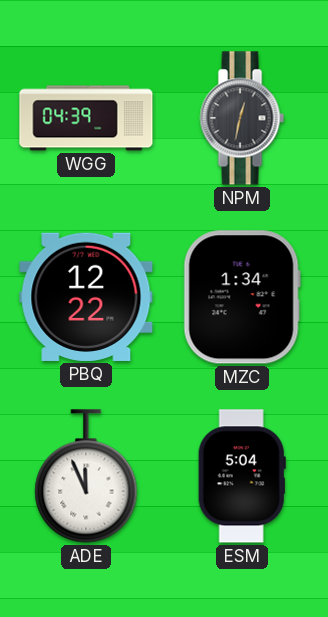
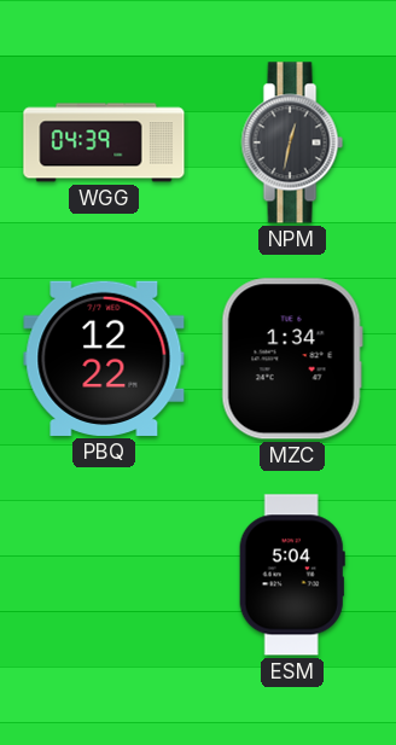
ADE: 11:56 -> none (86, 476)
